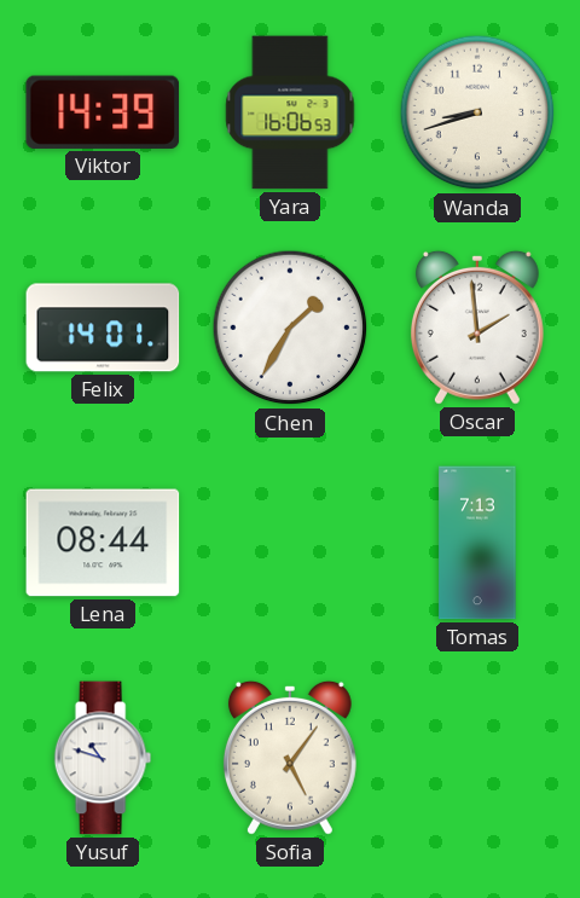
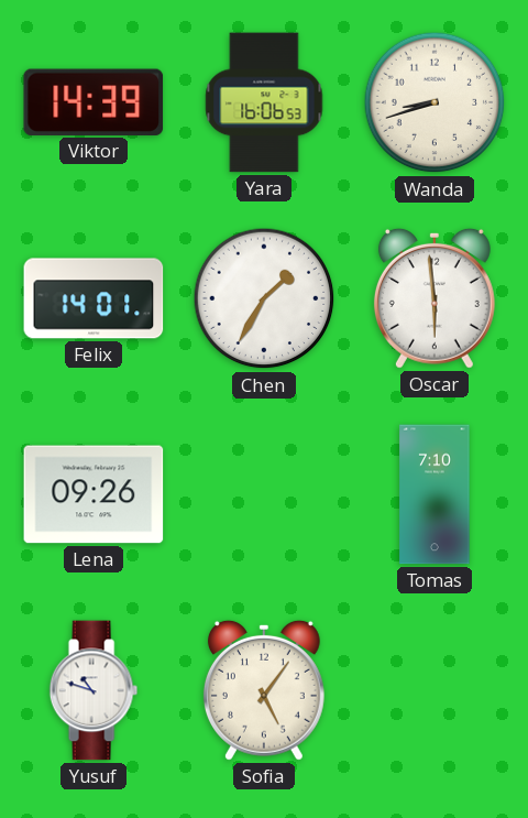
Oscar: 1:59 -> 5:59 (435, 298)
Lena: 08:44 -> 09:26 (94, 494)
Tomas: 7:13 -> 7:10 (435, 494)
